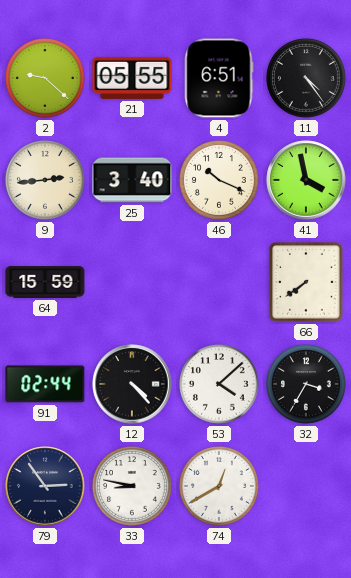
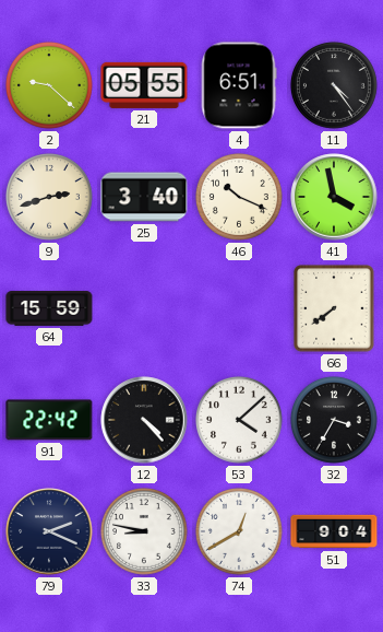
9: 2:44 -> 2:42 (49, 197)
91: 02:44 -> 22:42 (49, 420)
79: 2:54 -> 2:19 (49, 531)
51: none -> 9:04 (334, 531)
